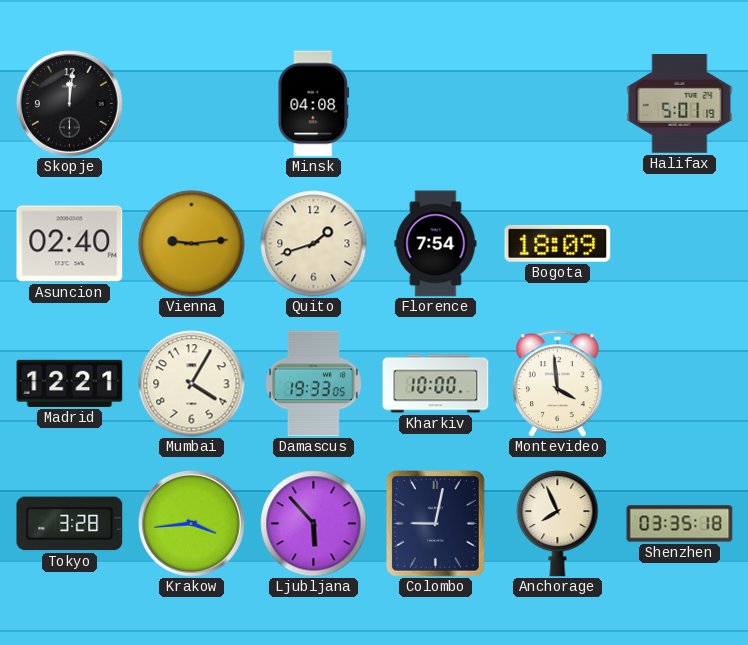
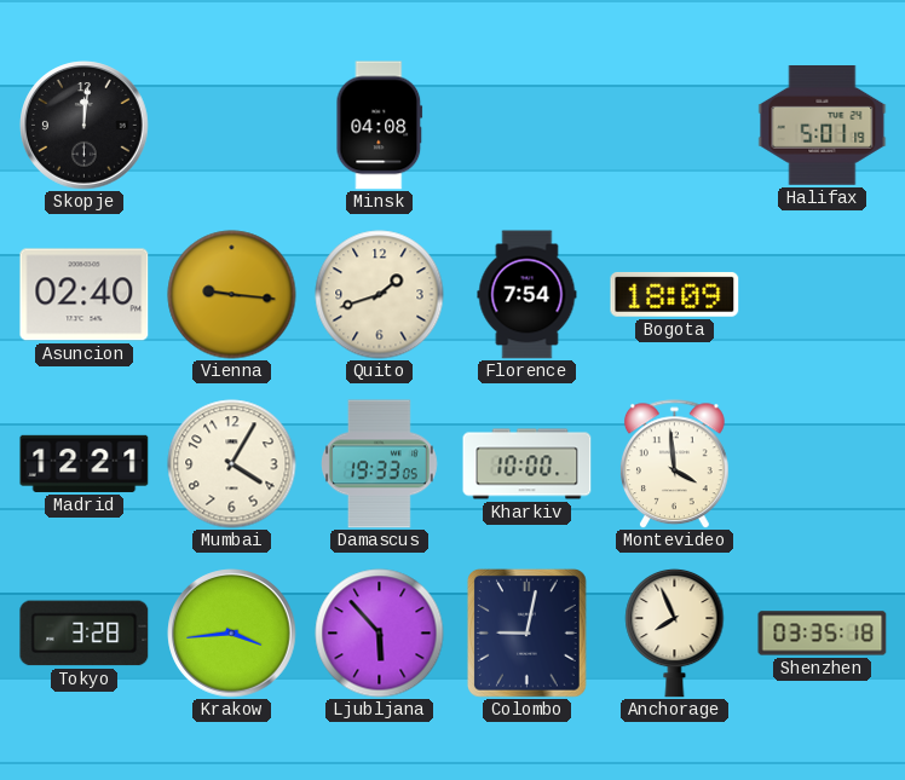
Vienna: 9:14 -> 9:16 (232, 295)
